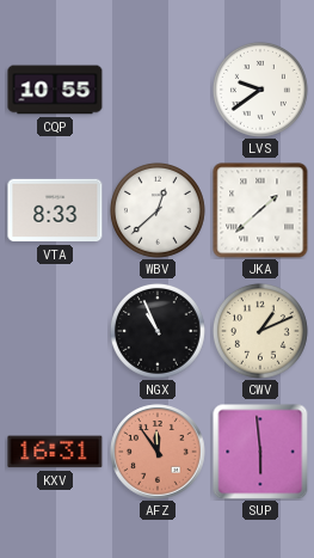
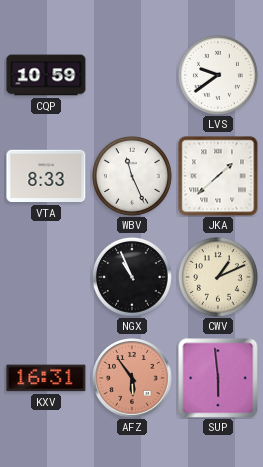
CQP: 10:55 -> 10:59 (46, 75)
WBV: 12:38 -> 11:26 (132, 176)
AFZ: 11:54 -> 5:54 (132, 378)
